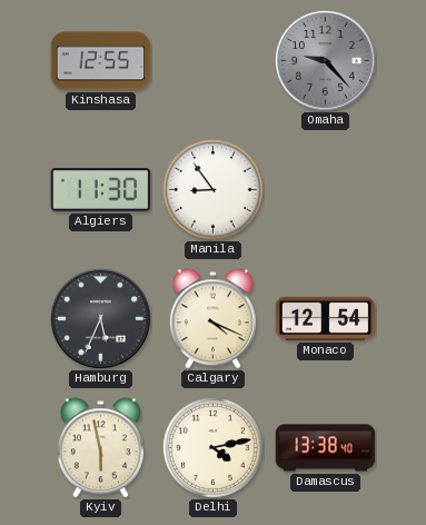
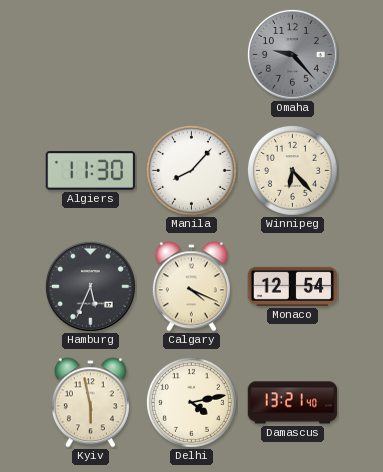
Kinshasa: 12:55 -> none (101, 61)
Manila: 8:54 -> 8:07 (191, 170)
Winnipeg: none -> 6:23 (292, 170)
Damascus: 13:38 -> 13:21 (293, 403)
